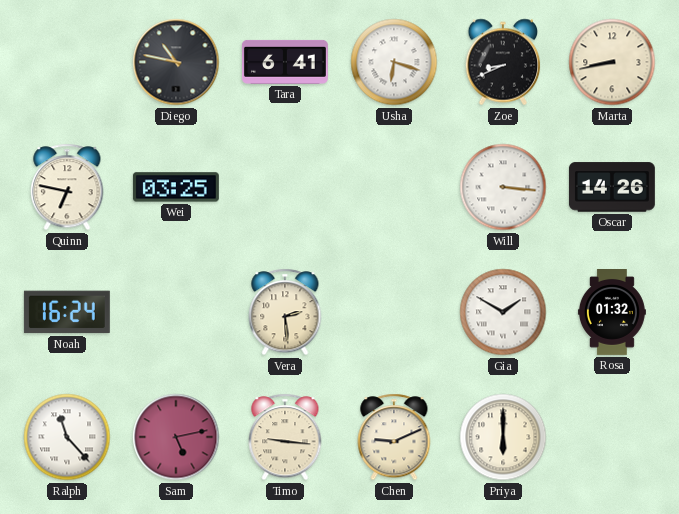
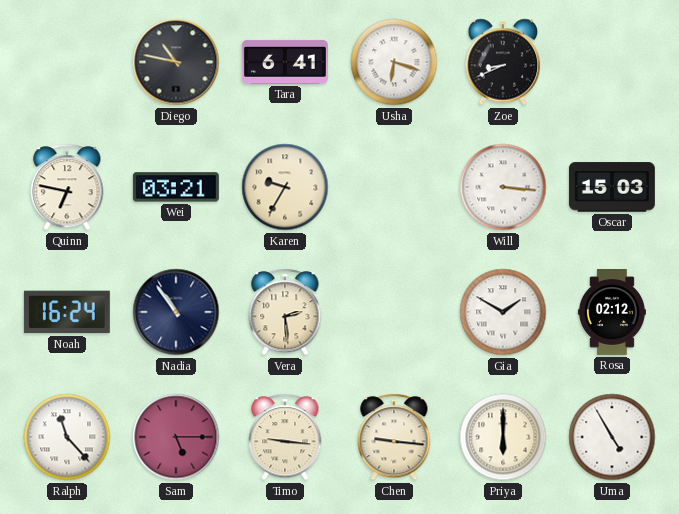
Marta: 8:43 -> none (612, 62)
Wei: 03:25 -> 03:21 (176, 187)
Karen: none -> 9:35 (285, 187)
Oscar: 14:26 -> 15:03 (612, 187)
Nadia: none -> 10:54 (176, 312)
Rosa: 01:32 -> 02:12 (612, 313)
Sam: 5:13 -> 5:15 (176, 437)
Chen: 9:11 -> 9:16 (394, 437)
Uma: none -> 4:55 (612, 437)
